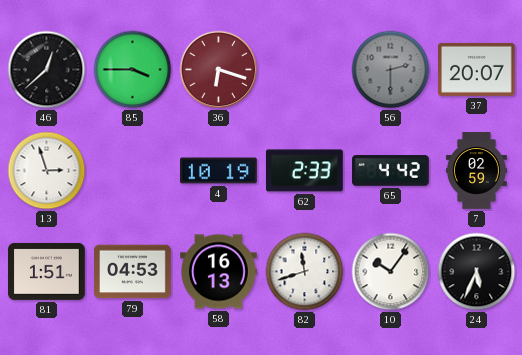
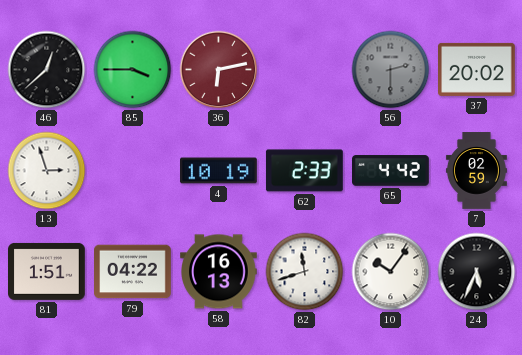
36: 6:18 -> 6:13 (219, 70)
37: 20:07 -> 20:02 (477, 69)
79: 04:53 -> 04:22 (133, 272)
